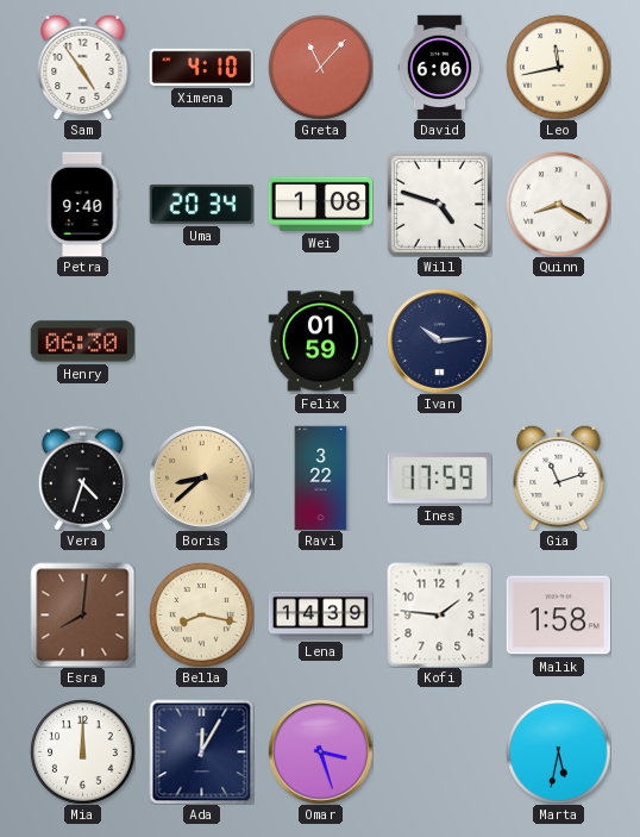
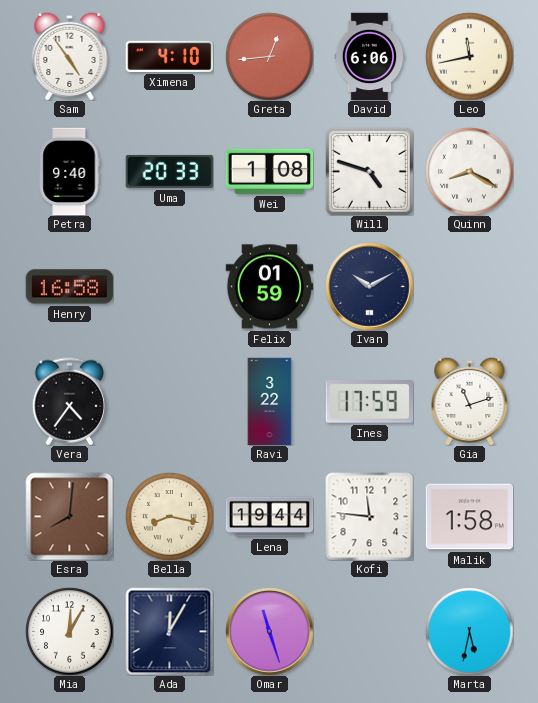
Greta: 11:07 -> 12:44 (269, 56)
Uma: 20:34 -> 20:33 (169, 171)
Henry: 06:30 -> 16:58 (69, 287)
Ivan: 10:14 -> 10:10 (369, 286)
Vera: 4:33 -> 4:36 (69, 401)
Boris: 8:38 -> none (201, 477)
Lena: 14:39 -> 19:44 (269, 517)
Kofi: 1:46 -> 11:46 (369, 516)
Mia: 12:00 -> 12:05 (69, 631)
Omar: 3:27 -> 11:27 (269, 631)
